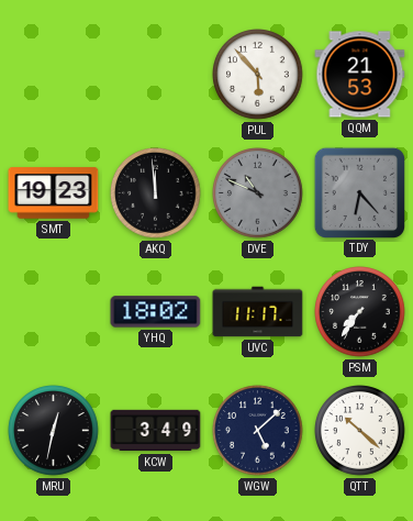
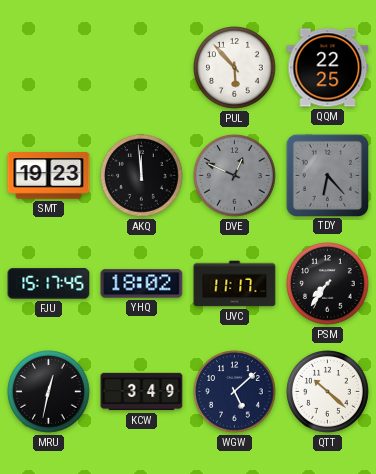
QQM: 21:53 -> 22:25 (328, 68)
DVE: 10:49 -> 12:49 (235, 176)
FJU: none -> 15:17 (49, 284)
